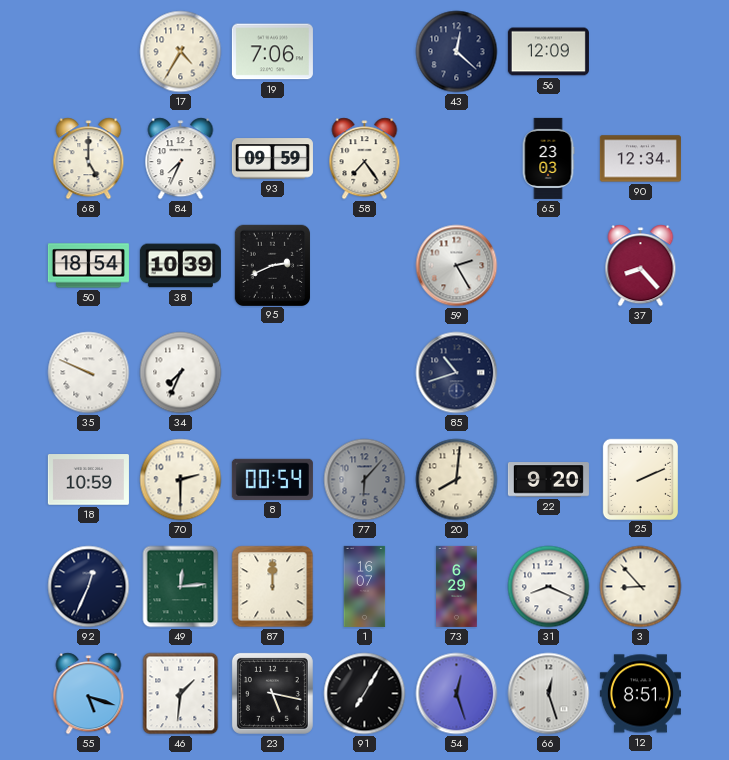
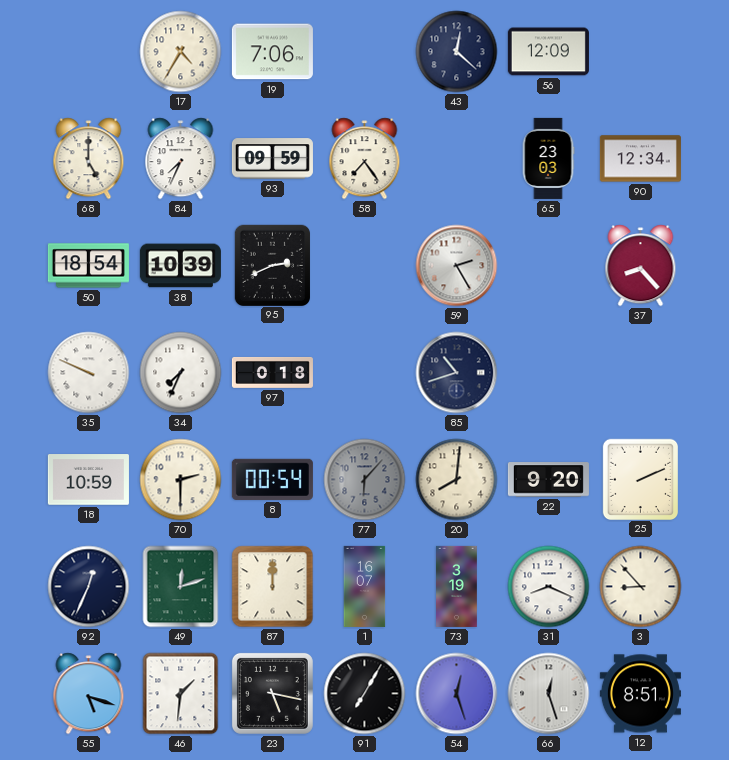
97: none -> 0:18 (272, 372)
49: 12:14 -> 12:12 (181, 587)
73: 6:29 -> 3:19 (457, 586)
